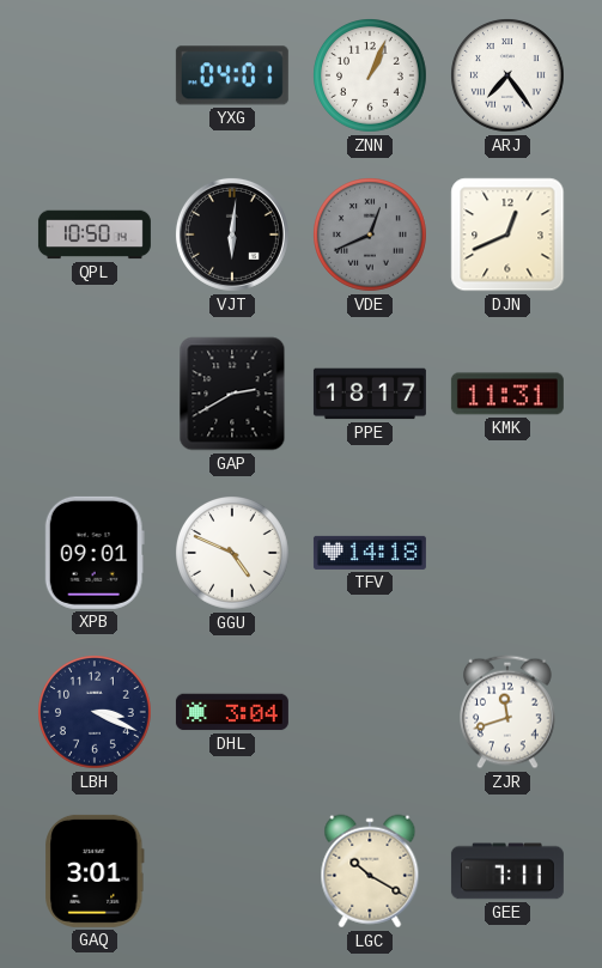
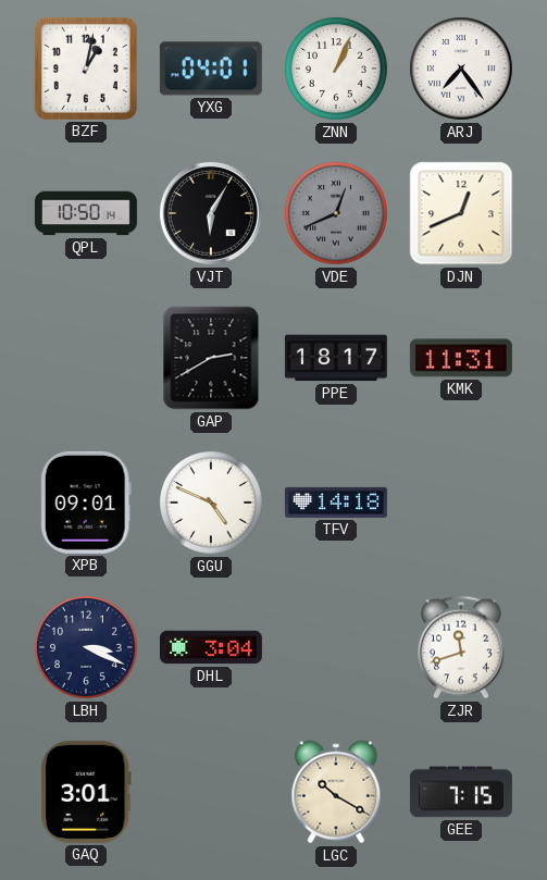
BZF: none -> 1:02 (86, 69)
VJT: 6:01 -> 6:05 (211, 213)
GEE: 7:11 -> 7:15 (461, 792)
